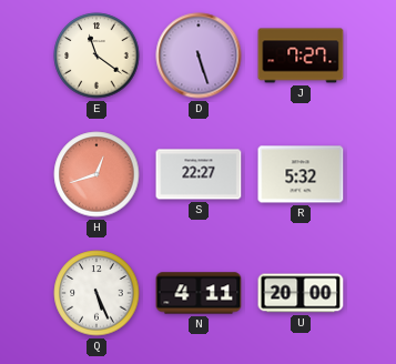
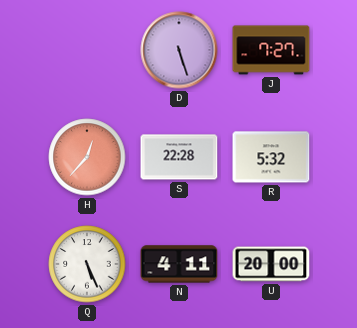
E: 11:21 -> none (97, 55)
H: 12:42 -> 12:37 (87, 157)
S: 22:27 -> 22:28 (179, 157)
